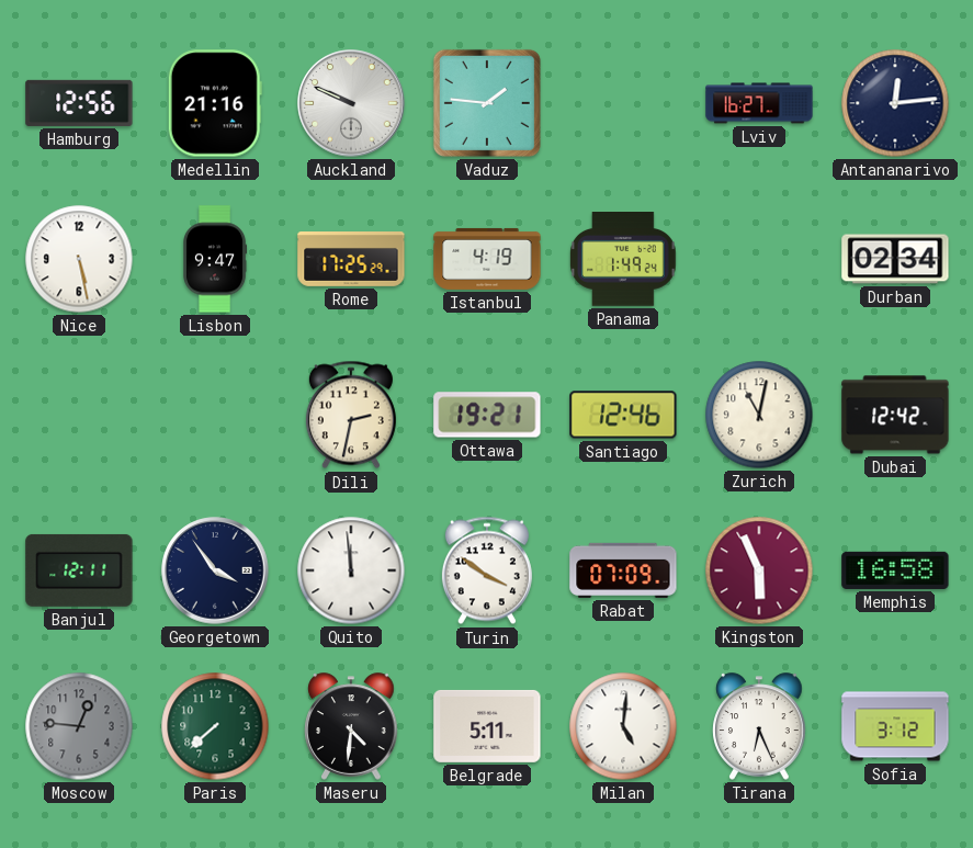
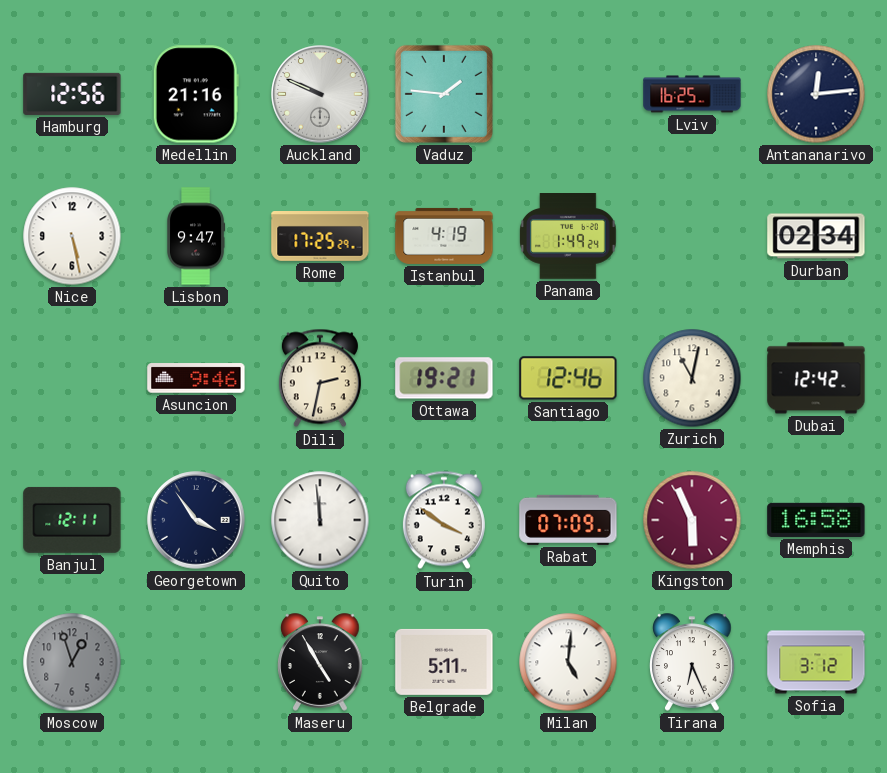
Lviv: 16:27 -> 16:25 (692, 94)
Asuncion: none -> 9:46 (196, 378)
Moscow: 12:46 -> 12:57 (72, 662)
Paris: 7:38 -> none (215, 726)
Maseru: 4:31 -> 4:55 (320, 662)
